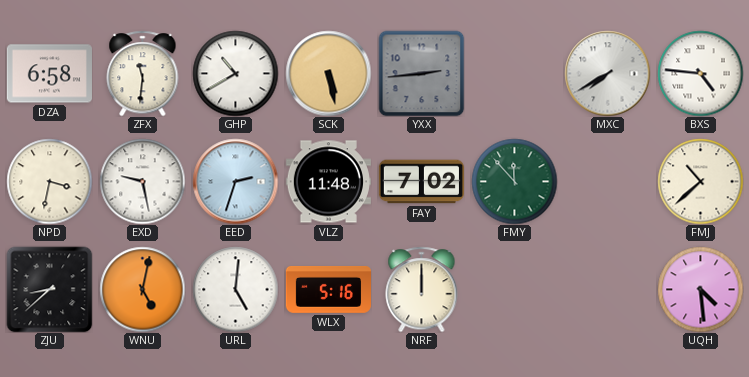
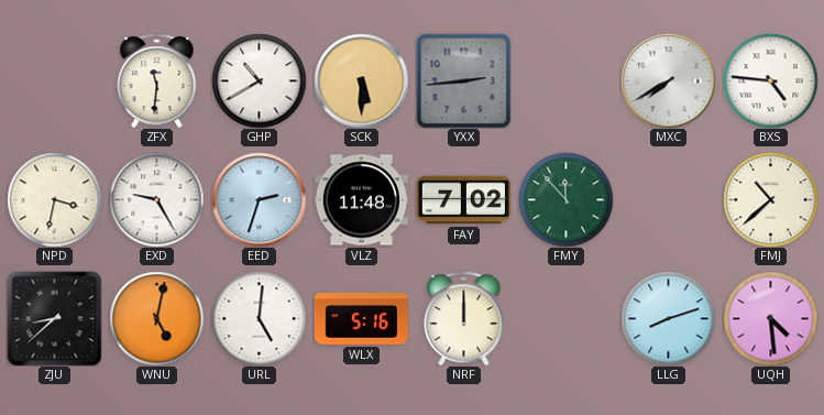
DZA: 6:58 -> none (49, 74)
SCK: 5:28 -> 5:30 (361, 80)
EXD: 9:28 -> 9:25 (156, 199)
LLG: none -> 8:12 (668, 318)
